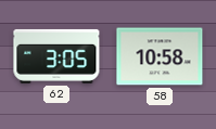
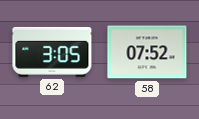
58: 10:58 -> 07:52 (147, 52)
